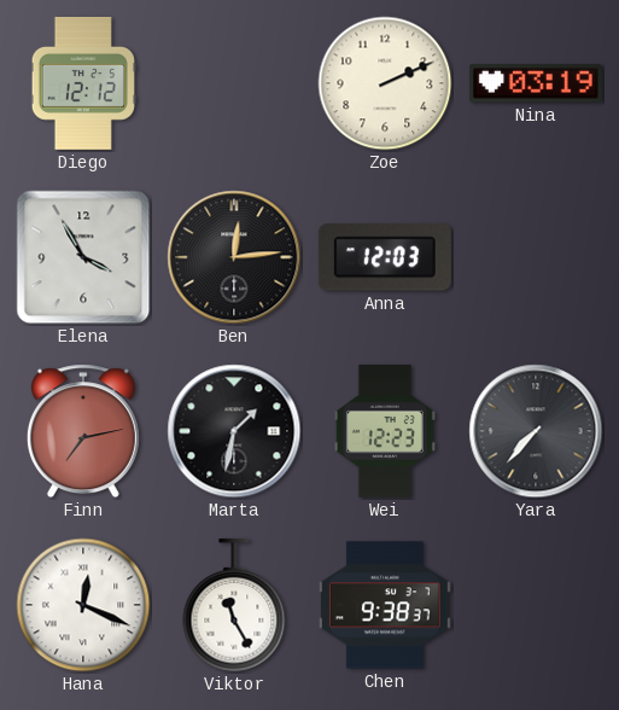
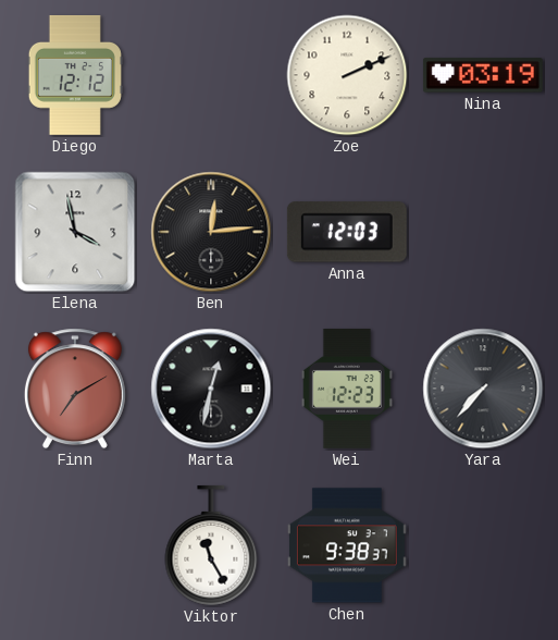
Elena: 3:55 -> 3:58 (75, 232)
Finn: 7:13 -> 7:10 (75, 389)
Marta: 1:32 -> 12:32 (211, 389)
Hana: 12:19 -> none (83, 605)
